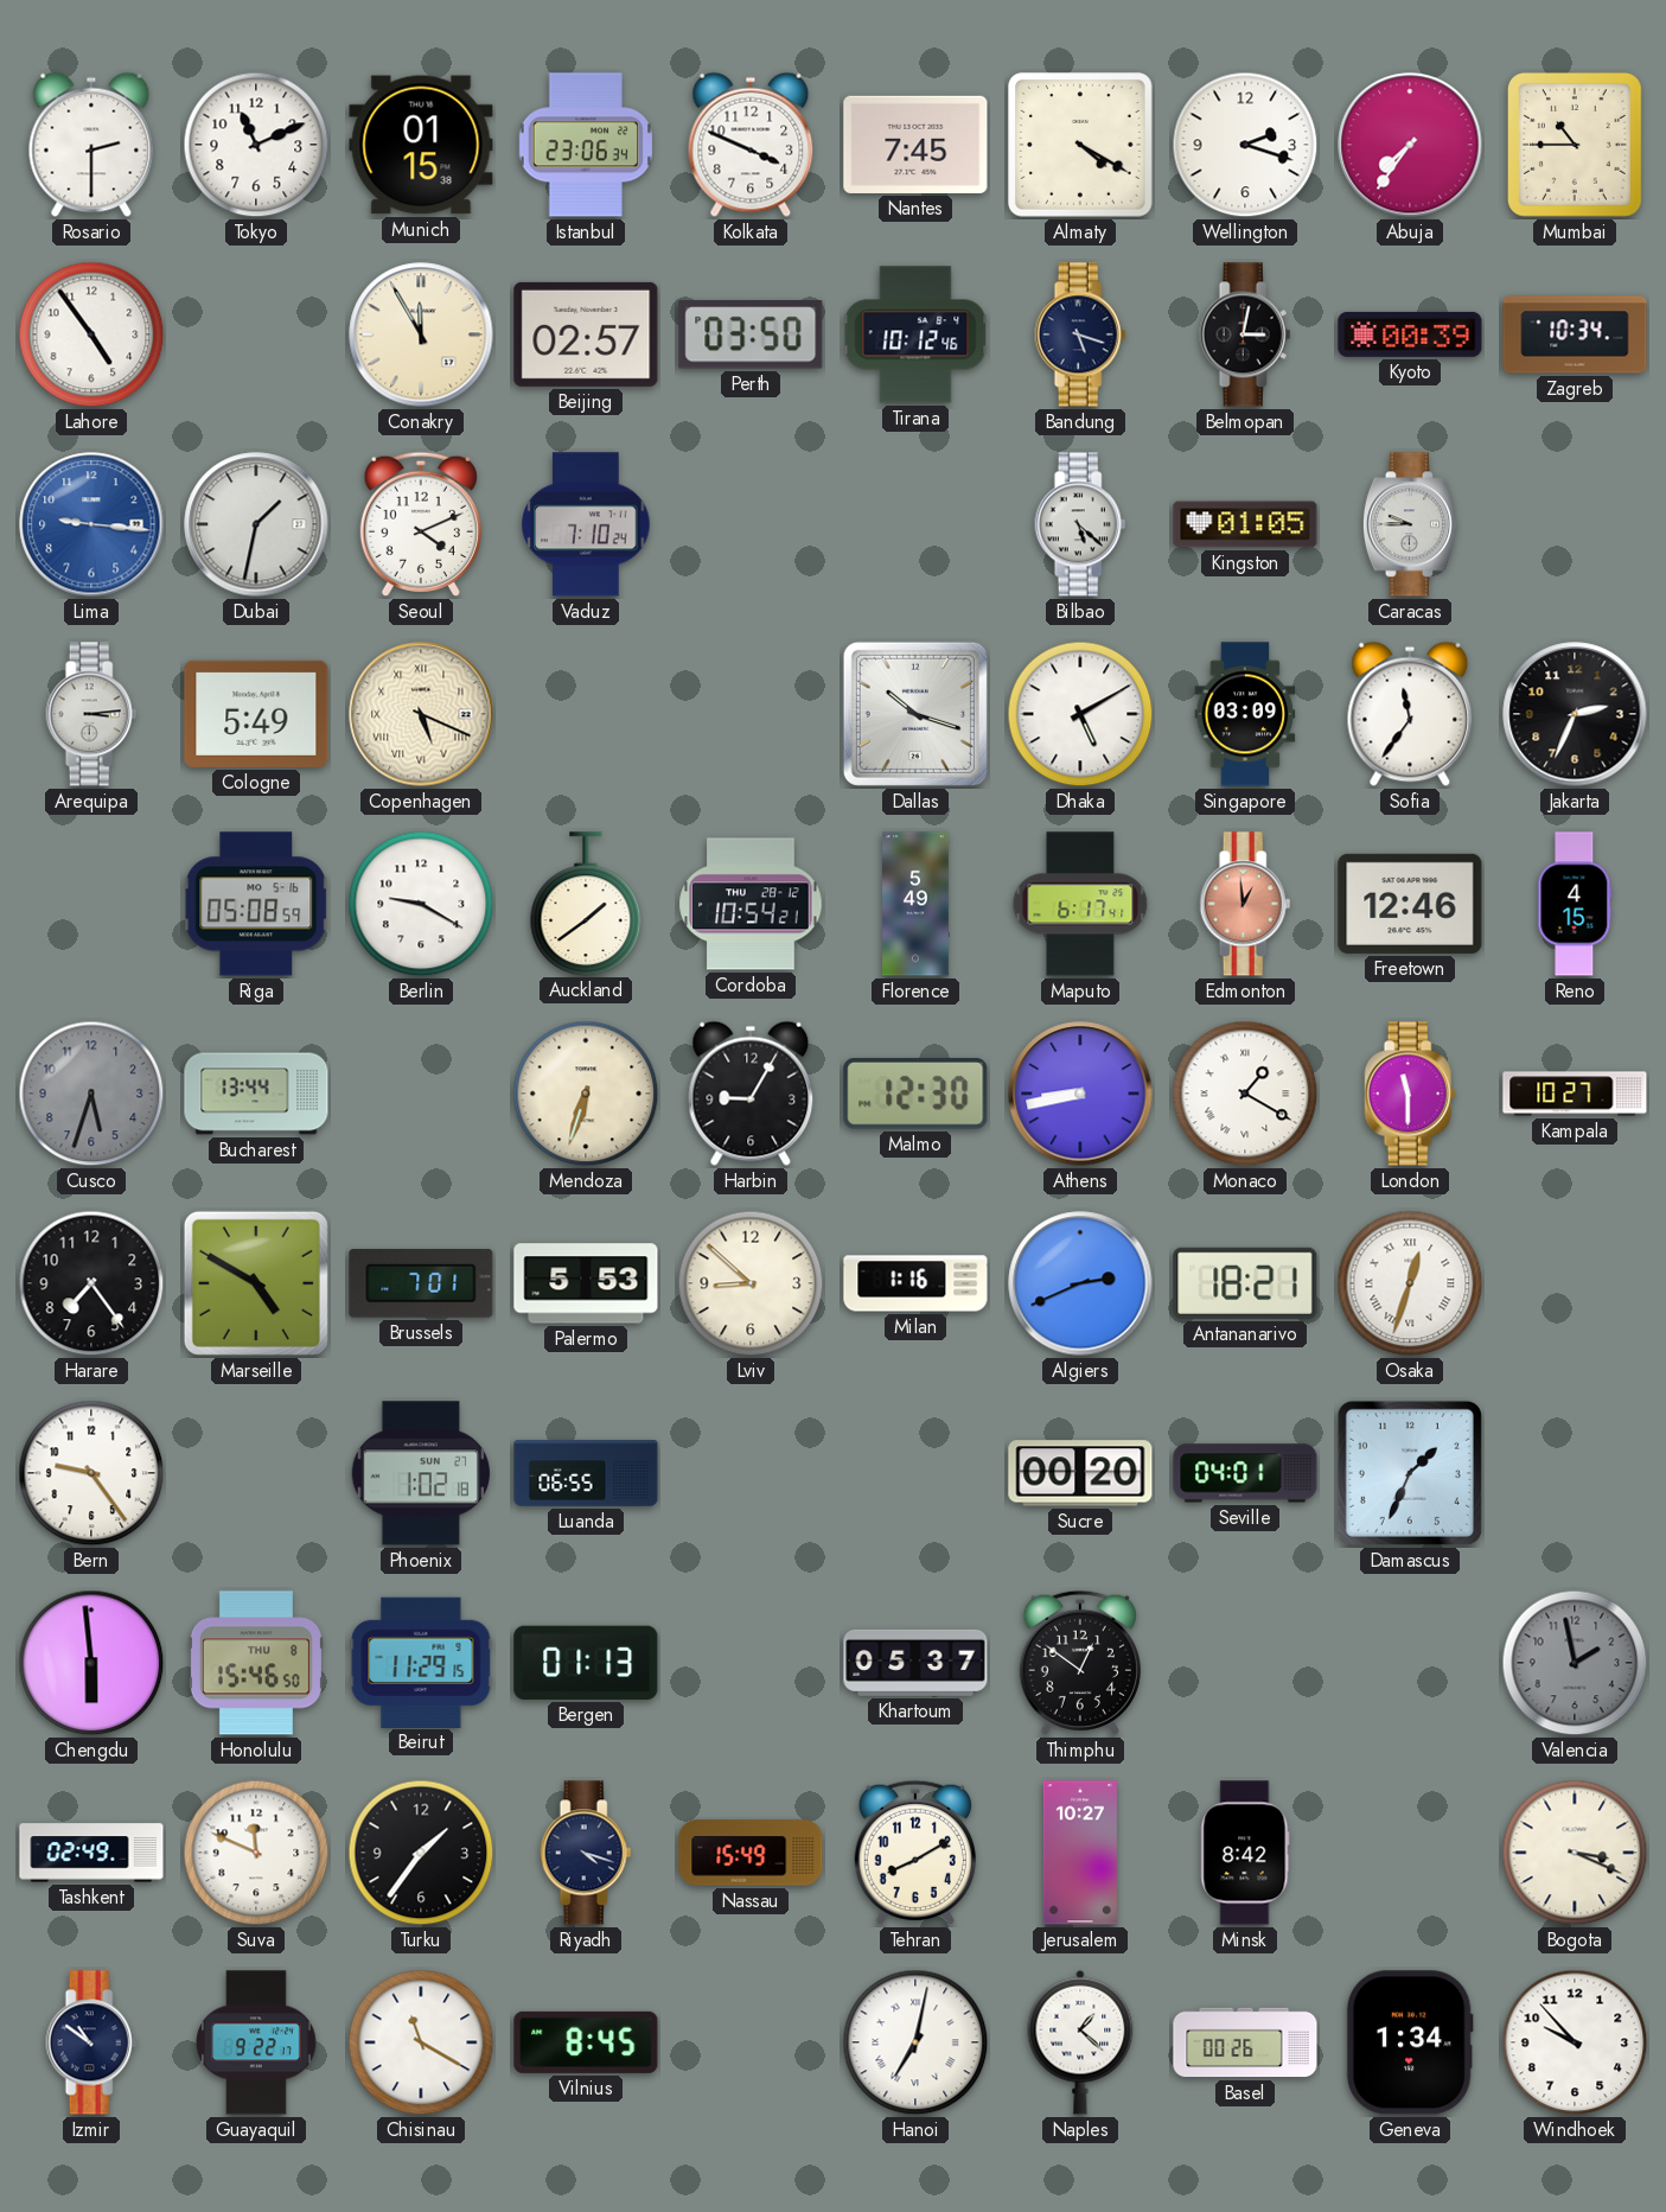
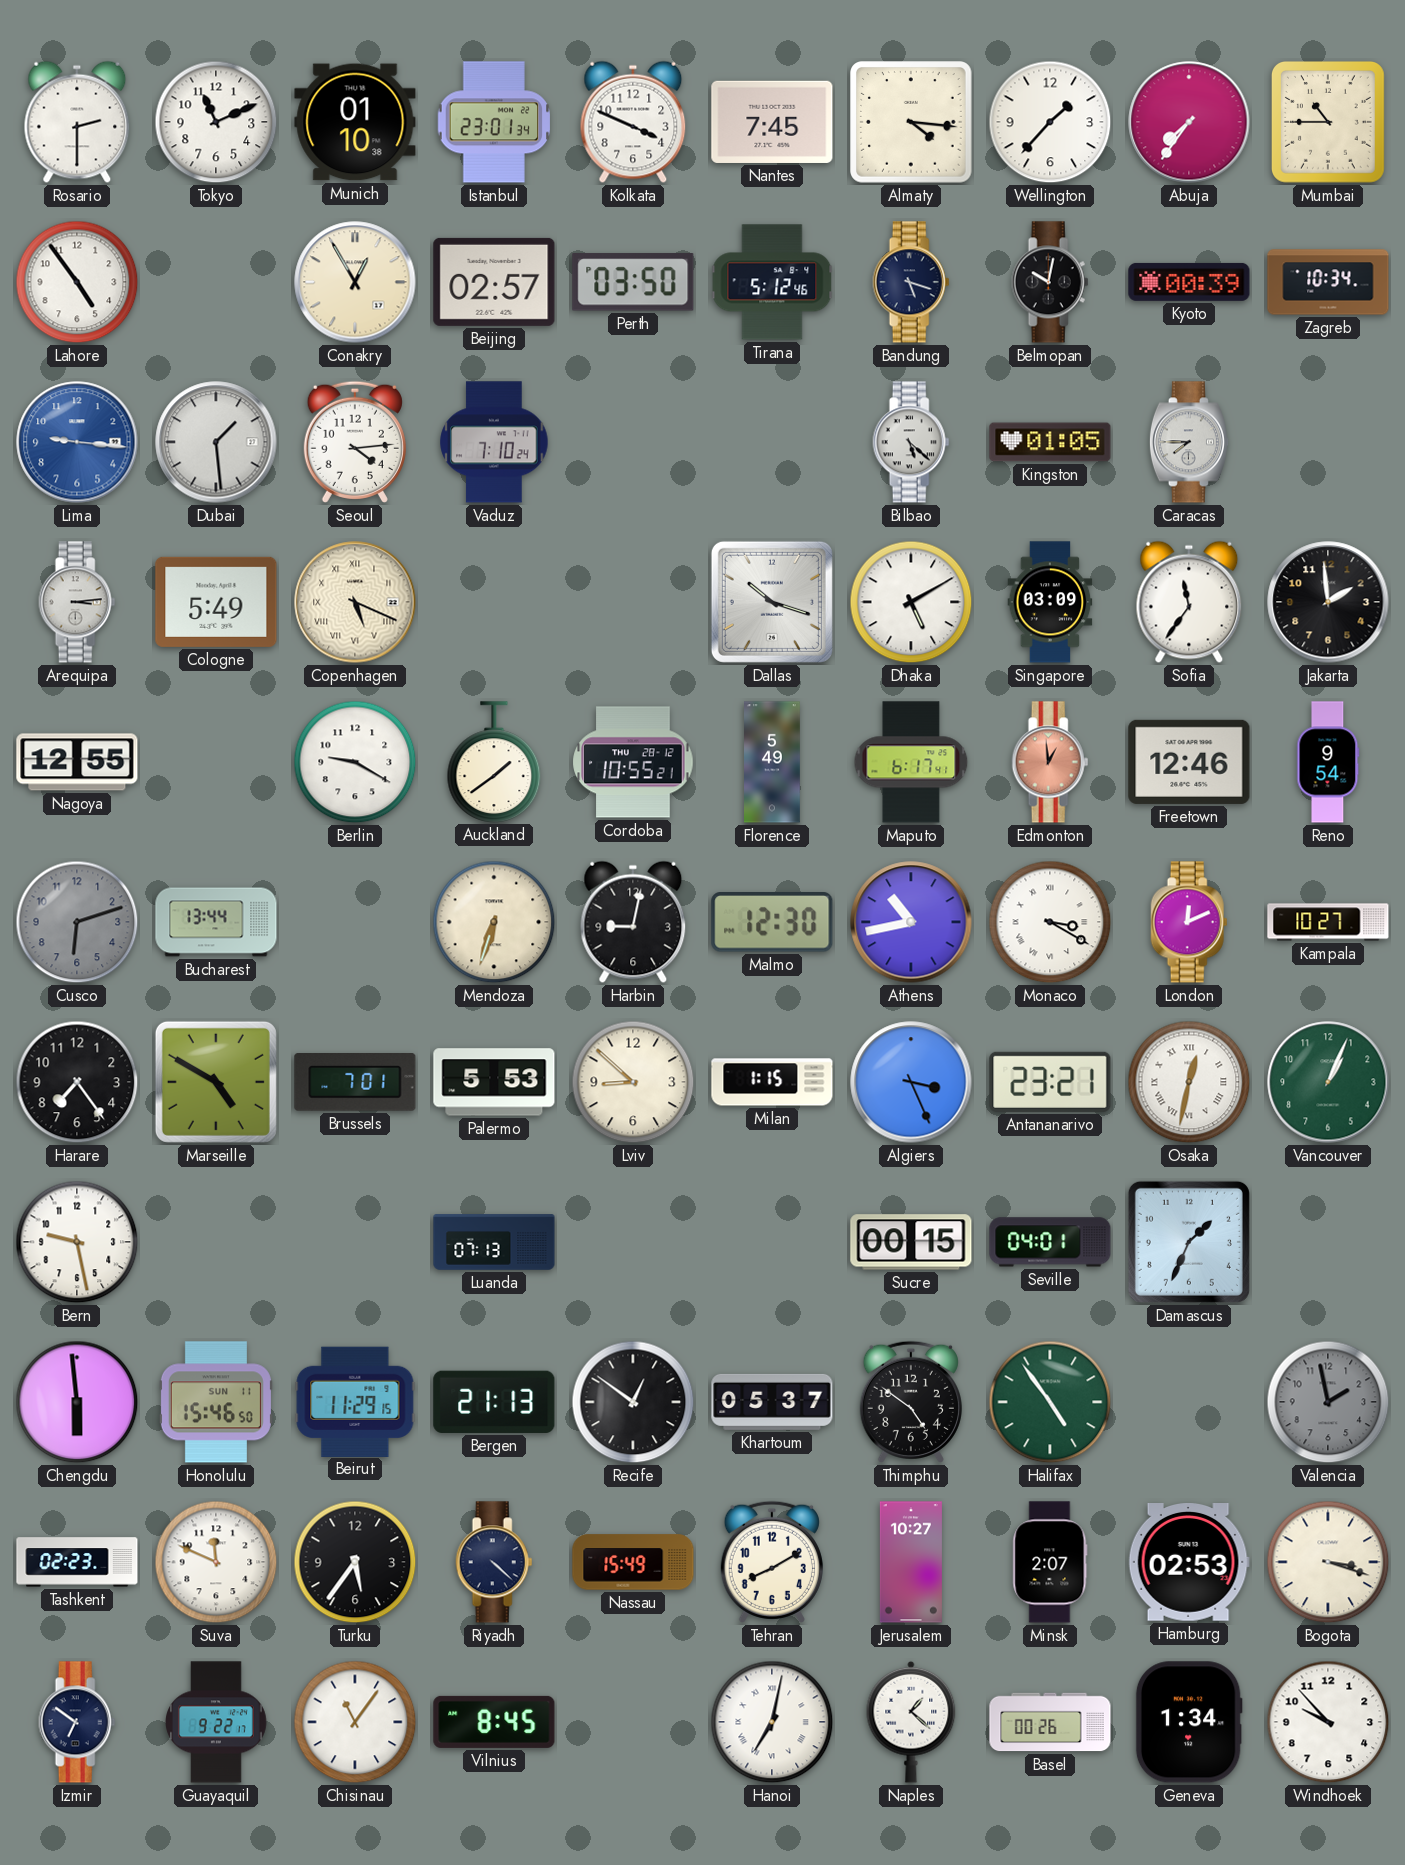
Munich: 01:15 -> 01:10 (355, 122)
Istanbul: 23:06 -> 23:01 (494, 122)
Almaty: 4:20 -> 4:16 (911, 122)
Wellington: 2:18 -> 1:37 (1050, 122)
Conakry: 11:55 -> 12:55 (355, 282)
Tirana: 10:12 -> 5:12 (772, 282)
Belmopan: 3:02 -> 10:02 (1050, 282)
Dubai: 1:32 -> 1:29 (216, 442)
Seoul: 4:11 -> 4:14 (355, 442)
Caracas: 9:45 -> 7:45 (1189, 442)
Jakarta: 2:34 -> 1:59 (1328, 602)
Nagoya: none -> 12:55 (77, 762)
Riga: 05:08 -> none (257, 904)
Cordoba: 10:54 -> 10:55 (633, 762)
Reno: 4:15 -> 9:54 (1328, 762)
Cusco: 5:33 -> 6:12 (77, 922)
Harbin: 9:05 -> 9:02 (633, 922)
Athens: 8:43 -> 10:43 (911, 922)
Monaco: 1:20 -> 3:20 (1050, 922)
London: 11:30 -> 12:11 (1189, 922)
Milan: 1:16 -> 1:15 (772, 1082)
Algiers: 2:41 -> 3:26 (911, 1082)
Antananarivo: 18:21 -> 23:21 (1050, 1082)
Osaka: 12:33 -> 12:32 (1189, 1082)
Vancouver: none -> 1:04 (1328, 1082)
Bern: 9:24 -> 9:28 (77, 1242)
Phoenix: 1:02 -> none (420, 1473)
Luanda: 06:55 -> 07:13 (494, 1242)
Sucre: 00:20 -> 00:15 (911, 1242)
Honolulu date: THU 8 -> SUN 11 (216, 1402)
Bergen: 01:13 -> 21:13 (494, 1402)
Recife: none -> 12:51 (633, 1402)
Thimphu: 12:51 -> 4:51 (911, 1402)
Halifax: none -> 4:54 (1050, 1402)
Tashkent: 02:49 -> 02:23 (77, 1562)
Turku: 1:36 -> 5:36 (355, 1562)
Riyadh: 4:18 -> 4:22 (494, 1562)
Minsk: 8:42 -> 2:07 (1050, 1562)
Hamburg: none -> 02:53 (1189, 1563)
Bogota: 3:19 -> 3:18 (1328, 1562)
Izmir: 10:51 -> 6:51 (77, 1722)
Chisinau: 11:20 -> 11:06 (355, 1722)
